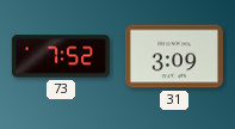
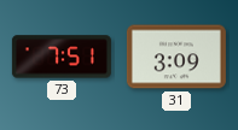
73: 7:52 -> 7:51 (62, 57)
